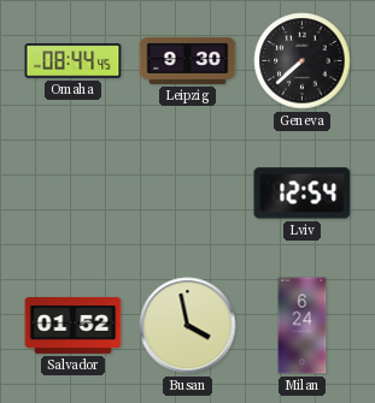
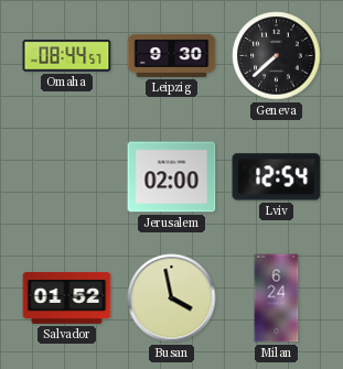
Omaha: 08:44:45 -> 08:44:57 (67, 56)
Jerusalem: none -> 02:00 (172, 177)
